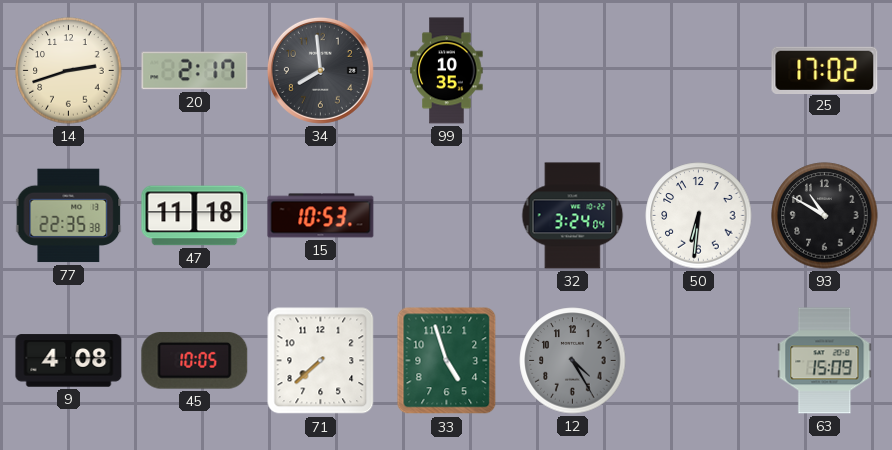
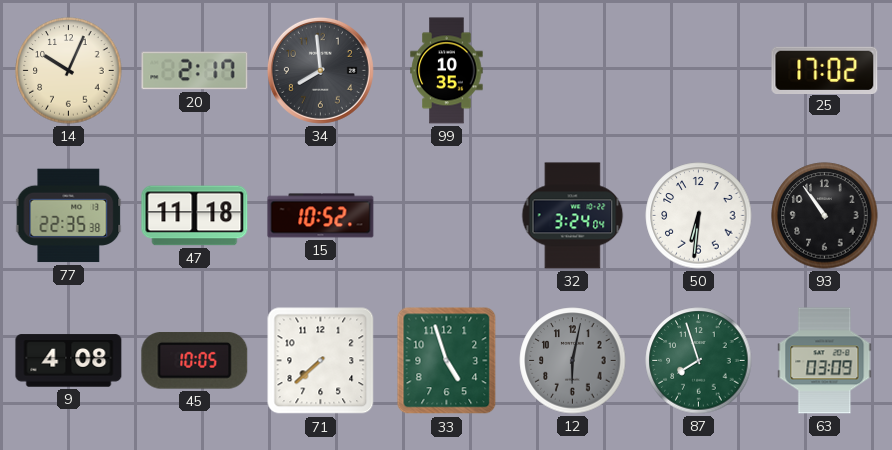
14: 2:42 -> 10:04 (69, 71)
15: 10:53 -> 10:52 (321, 216)
93: 10:50 -> 10:54 (825, 216)
12: 4:25 -> 6:02 (573, 361)
87: none -> 7:57 (699, 361)
63: 15:09 -> 03:09 (825, 361)
